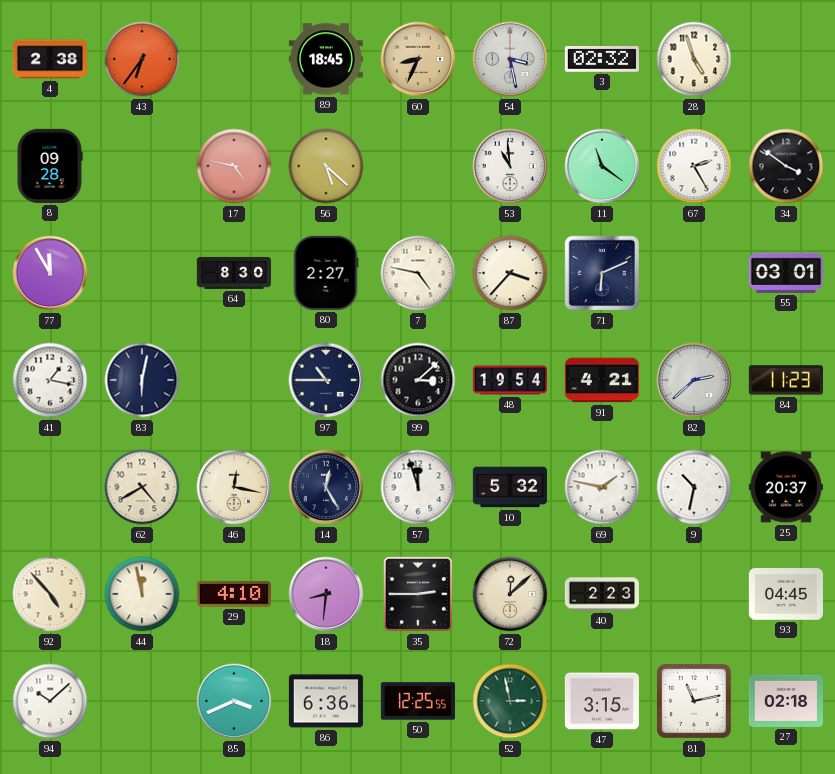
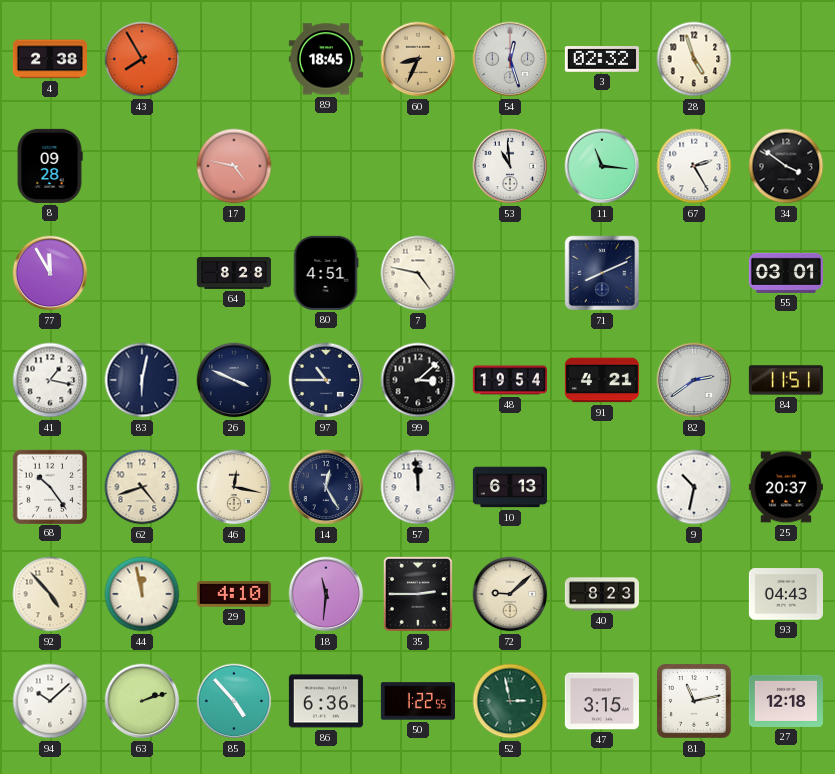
43: 6:36 -> 7:55 (142, 59)
54: 3:28 -> 12:27 (510, 59)
56: 5:22 -> none (326, 166)
11: 11:21 -> 11:16 (602, 166)
64: 8:30 -> 8:28 (234, 273)
80: 2:27 -> 4:51 (326, 273)
87: 3:37 -> none (510, 273)
71: 6:11 -> 8:11 (602, 273)
26: none -> 3:49 (234, 380)
82: 2:38 -> 2:39 (694, 380)
84: 11:23 -> 11:51 (786, 380)
68: none -> 10:24 (49, 486)
62: 4:40 -> 4:42 (142, 487)
57: 11:57 -> 11:59 (418, 487)
10: 5:32 -> 6:13 (510, 487)
69: 1:47 -> none (602, 487)
18: 8:31 -> 11:31 (326, 594)
72: 12:08 -> 9:08 (510, 594)
40: 2:23 -> 8:23 (602, 594)
93: 04:45 -> 04:43 (786, 594)
63: none -> 2:12 (142, 701)
85: 3:41 -> 4:53 (234, 701)
50: 12:25 -> 1:22 (418, 701)
27: 02:18 -> 12:18 (786, 701)
